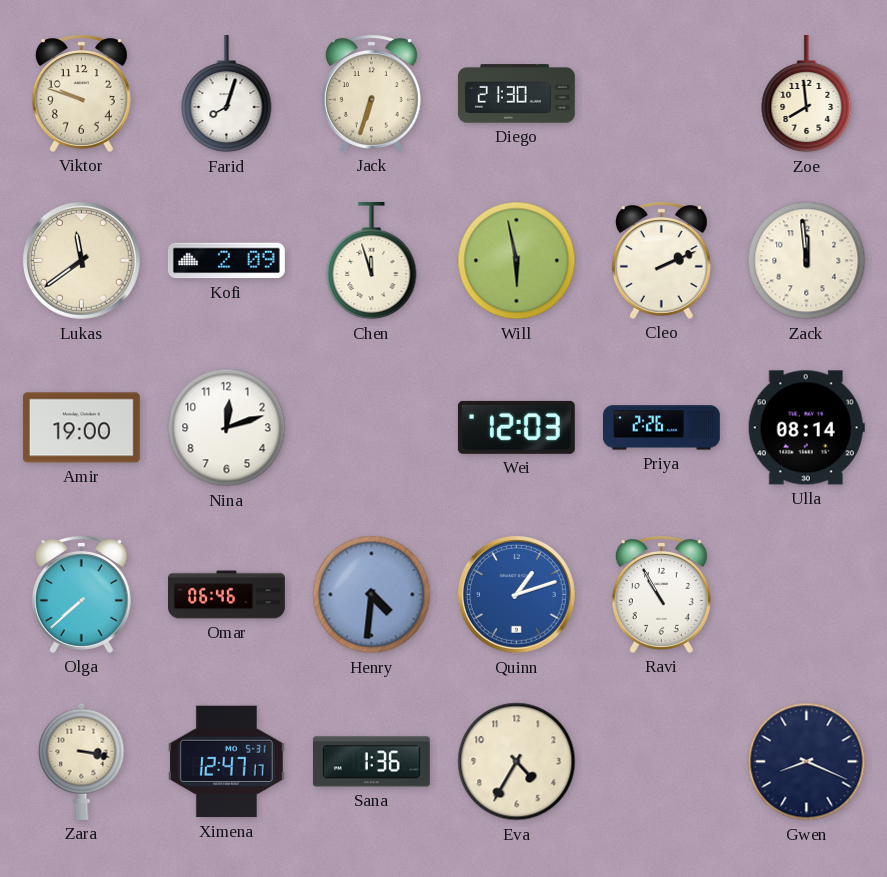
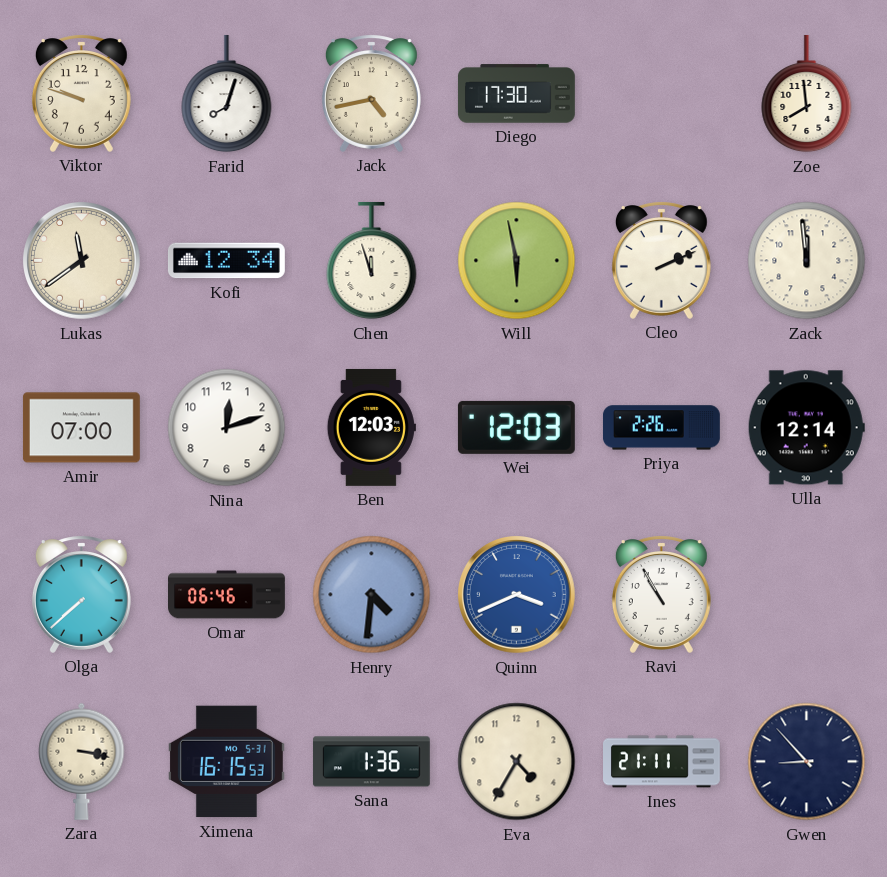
Jack: 6:33 -> 4:43 (371, 93)
Diego: 21:30 -> 17:30 (516, 94)
Kofi: 2:09 -> 12:34 (226, 261)
Amir: 19:00 -> 07:00 (81, 428)
Ben: none -> 12:03 (371, 427)
Ulla: 08:14 -> 12:14 (806, 428)
Quinn: 1:12 -> 3:41 (517, 595)
Ximena: 12:47 -> 16:15 (226, 762)
Ines: none -> 21:11 (662, 762)
Gwen: 8:19 -> 8:53 (807, 762)
